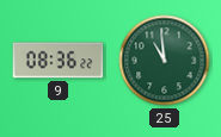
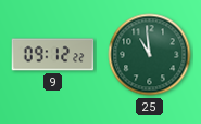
9: 08:36 -> 09:12 (53, 55)
